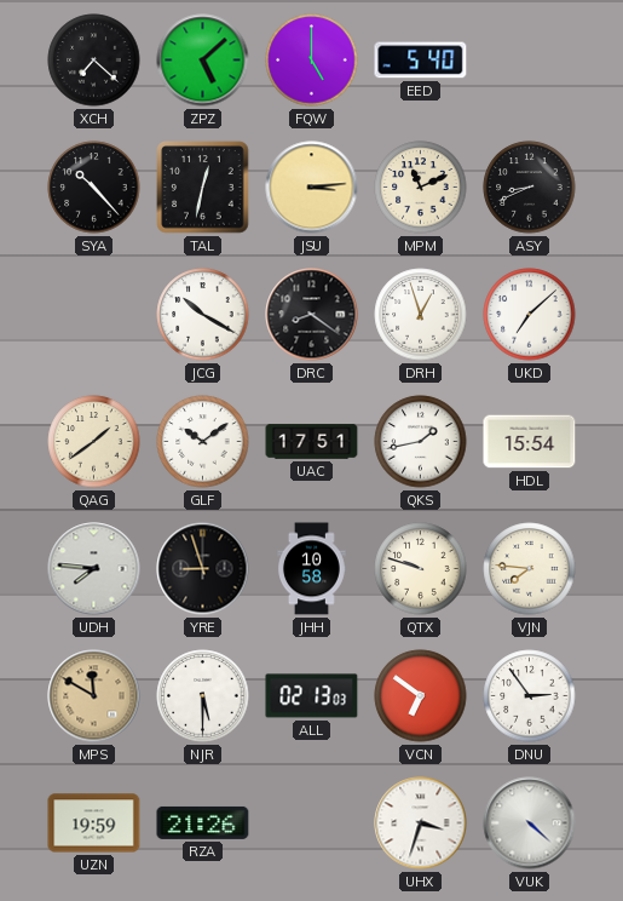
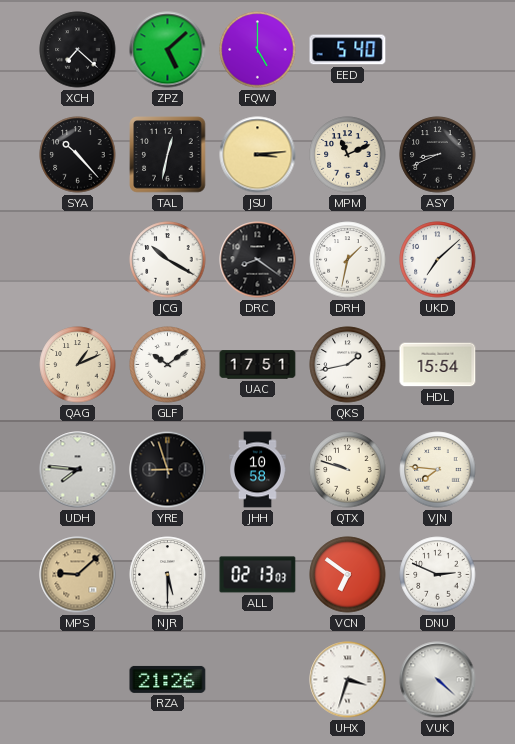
DRH: 12:57 -> 1:32 (348, 260)
QAG: 1:39 -> 1:11 (78, 365)
MPS: 11:50 -> 9:08 (78, 575)
DNU: 2:54 -> 2:49 (438, 575)
UZN: 19:59 -> none (94, 823)
